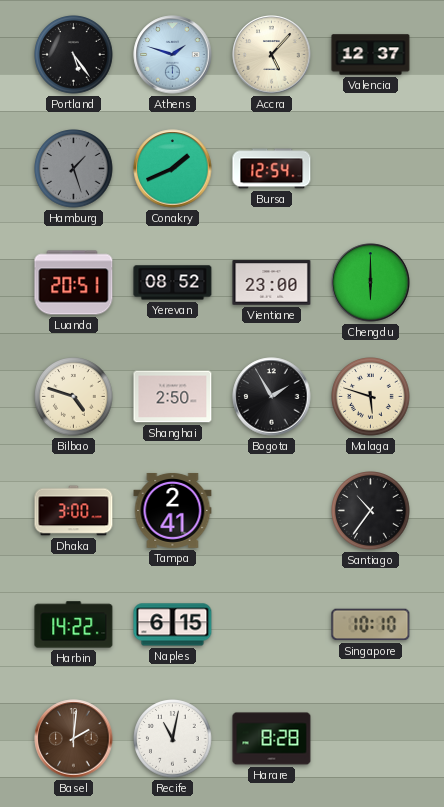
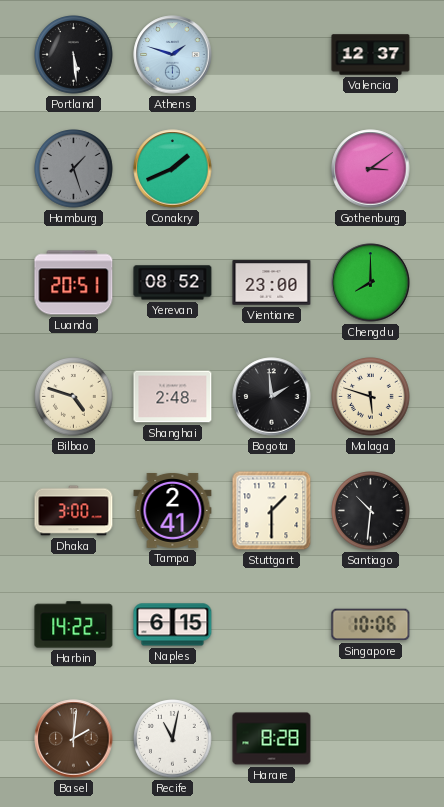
Portland: 5:24 -> 5:29 (74, 55)
Accra: 5:07 -> none (272, 55)
Bursa: 12:54 -> none (272, 169)
Gothenburg: none -> 3:09 (371, 169)
Chengdu: 6:00 -> 8:00 (371, 283)
Shanghai: 2:50 -> 2:48 (173, 397)
Bogota: 1:55 -> 1:59 (272, 397)
Stuttgart: none -> 1:30 (272, 511)
Santiago: 10:36 -> 10:31 (371, 511)
Singapore: 10:10 -> 10:06 (371, 625)
